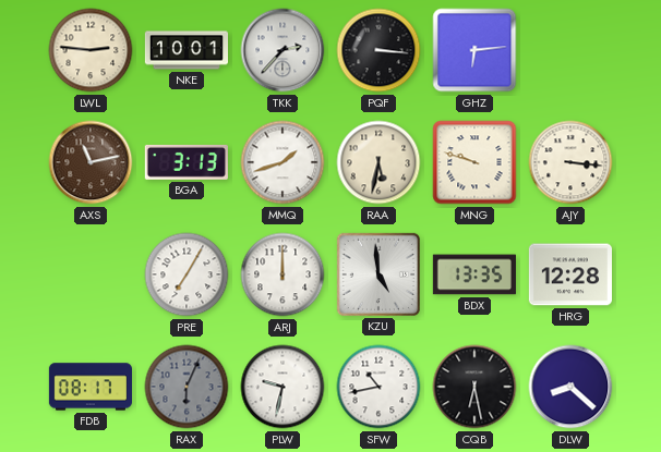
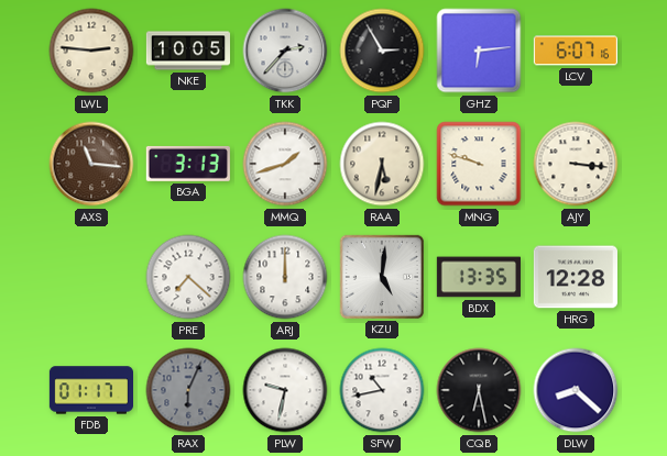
NKE: 10:01 -> 10:05 (187, 51)
PQF: 3:16 -> 2:55 (382, 51)
LCV: none -> 6:07 (576, 51)
AXS: 11:13 -> 11:16 (91, 164)
PRE: 7:05 -> 7:22 (188, 277)
KZU: 4:59 -> 5:01 (382, 277)
FDB: 08:17 -> 01:17 (90, 390)
